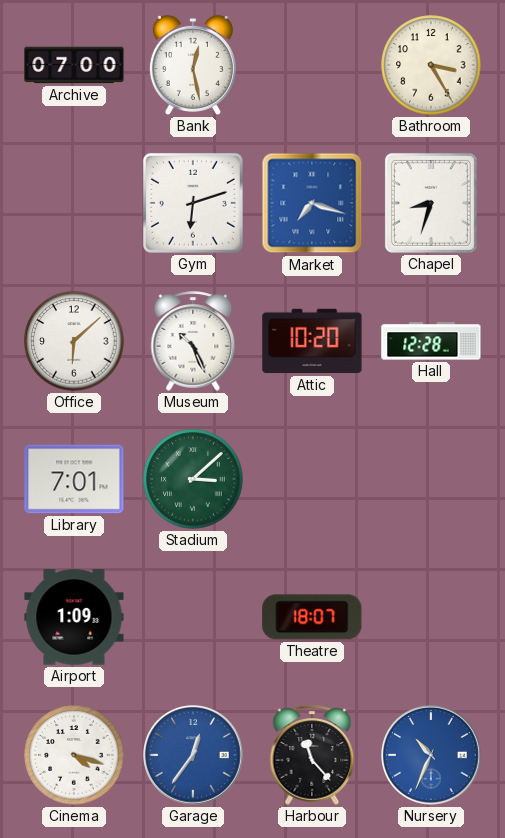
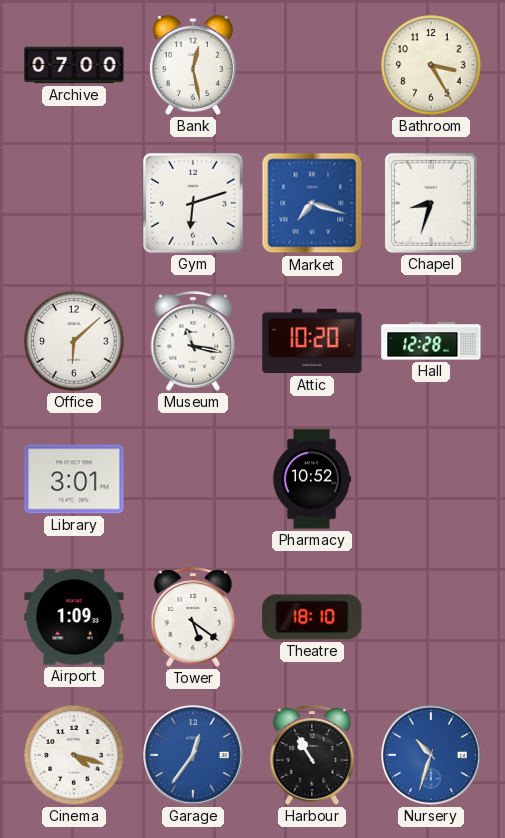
Museum: 10:26 -> 11:17 (193, 341)
Library: 7:01 -> 3:01 (74, 479)
Stadium: 3:08 -> none (193, 479)
Pharmacy: none -> 10:52 (312, 479)
Tower: none -> 5:21 (193, 617)
Theatre: 18:07 -> 18:10 (312, 617)
Harbour: 11:23 -> 10:55 (312, 755)
Nursery: 10:34 -> 10:33 (432, 756)
